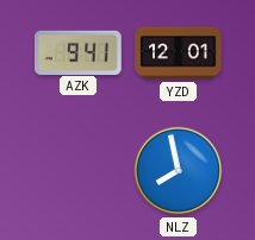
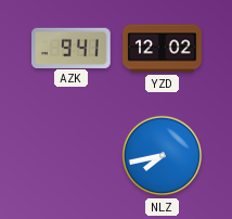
YZD: 12:01 -> 12:02 (163, 49)
NLZ: 7:58 -> 7:43 (163, 156)
